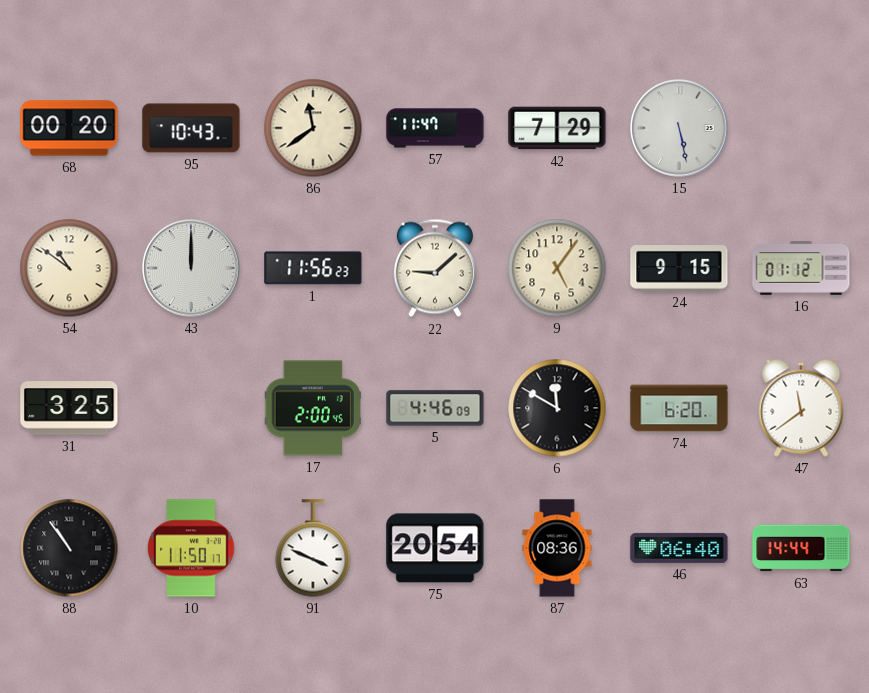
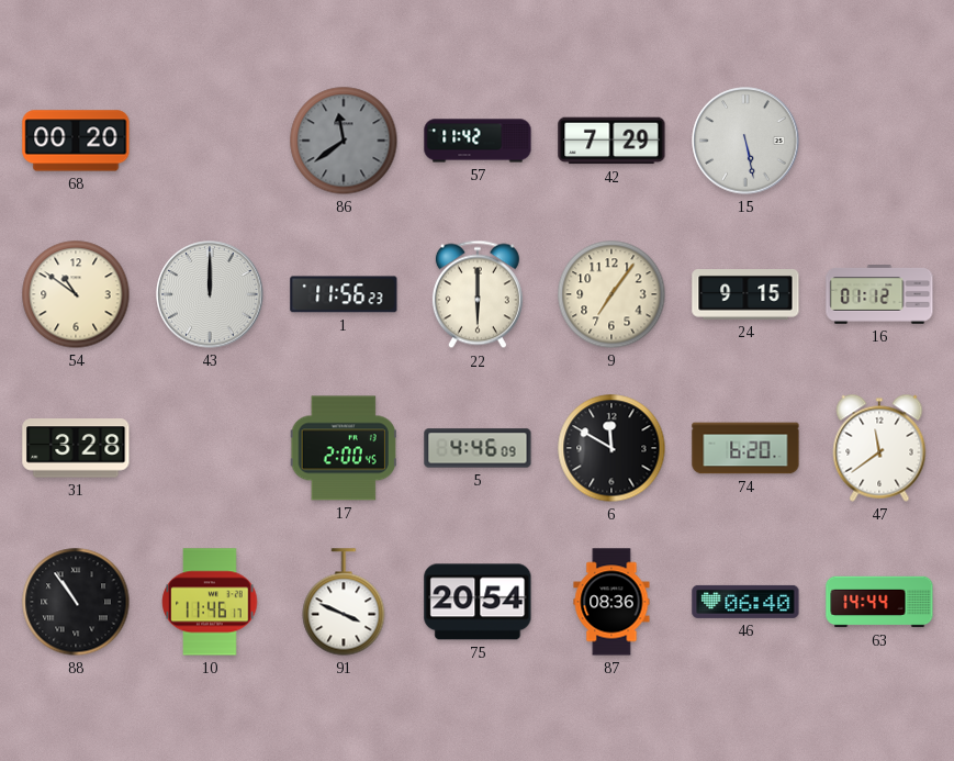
95: 10:43 -> none (191, 128)
86 dial: cream -> grey (344, 141)
57: 11:47 -> 11:42 (478, 141)
22: 9:08 -> 6:00 (478, 294)
9: 5:06 -> 7:06 (611, 294)
31: 3:25 -> 3:28 (76, 448)
10: 11:50 -> 11:46 (210, 602)
